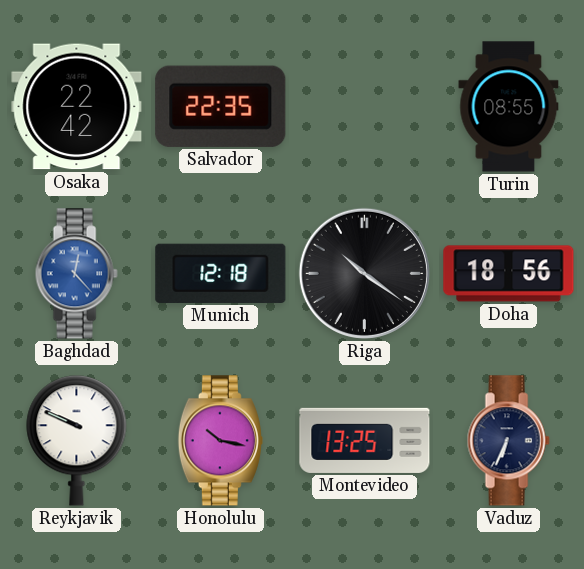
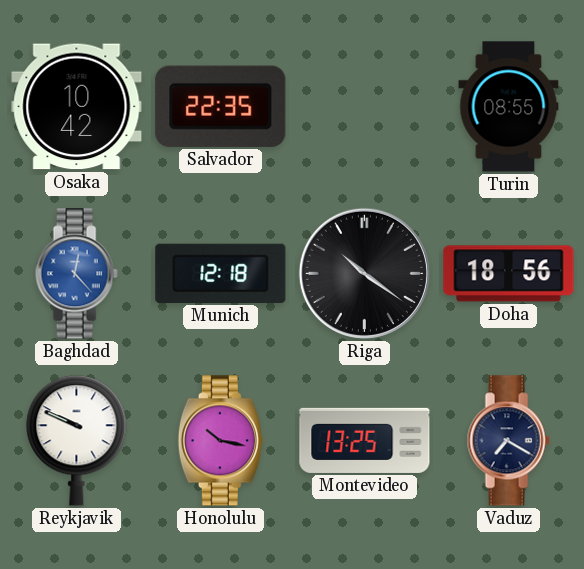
Osaka: 22:42 -> 10:42 (77, 107)
Vaduz: 6:34 -> 7:20 (508, 441)
